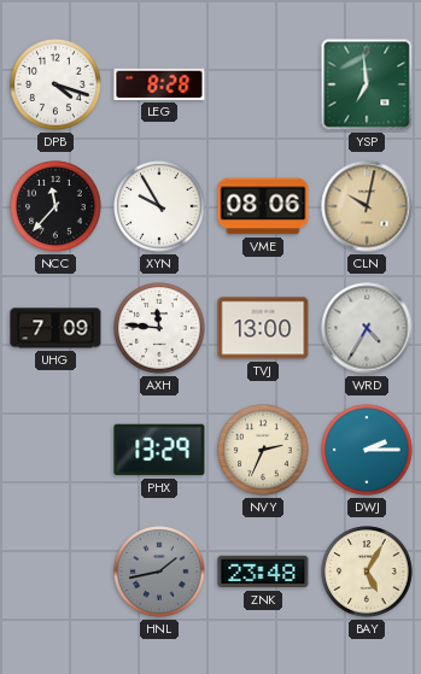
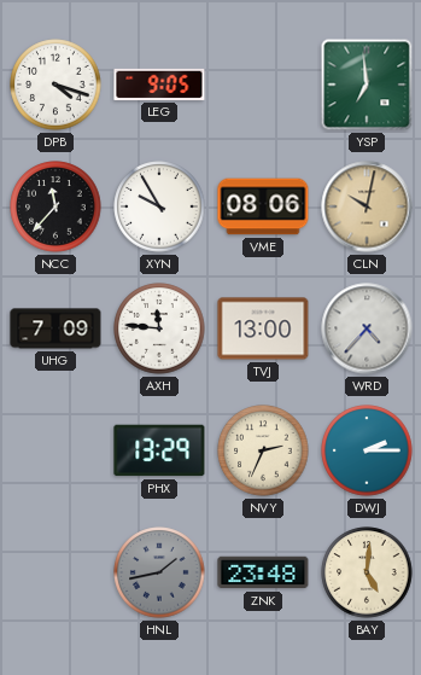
LEG: 8:28 -> 9:05 (159, 85)
WRD: 4:35 -> 4:37 (367, 328)
BAY: 5:05 -> 5:01 (367, 572)
